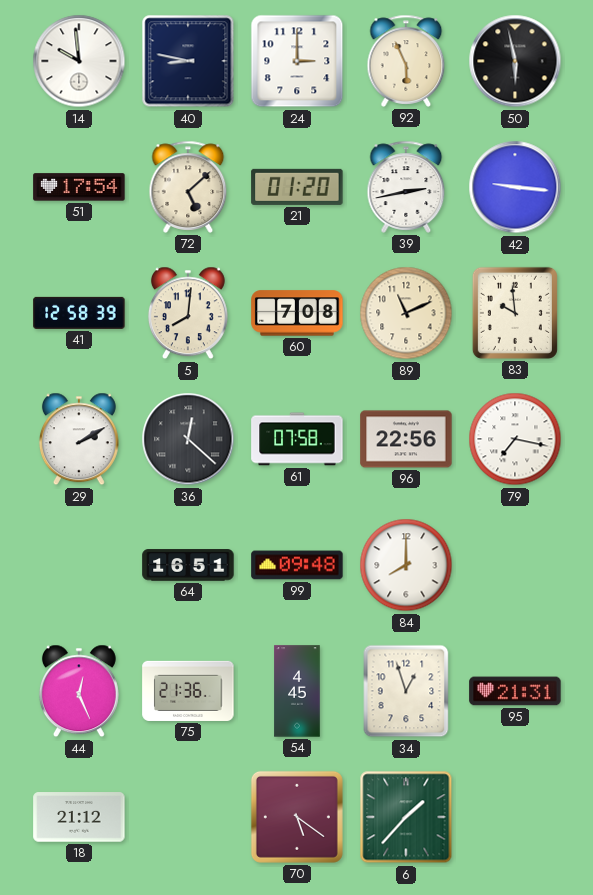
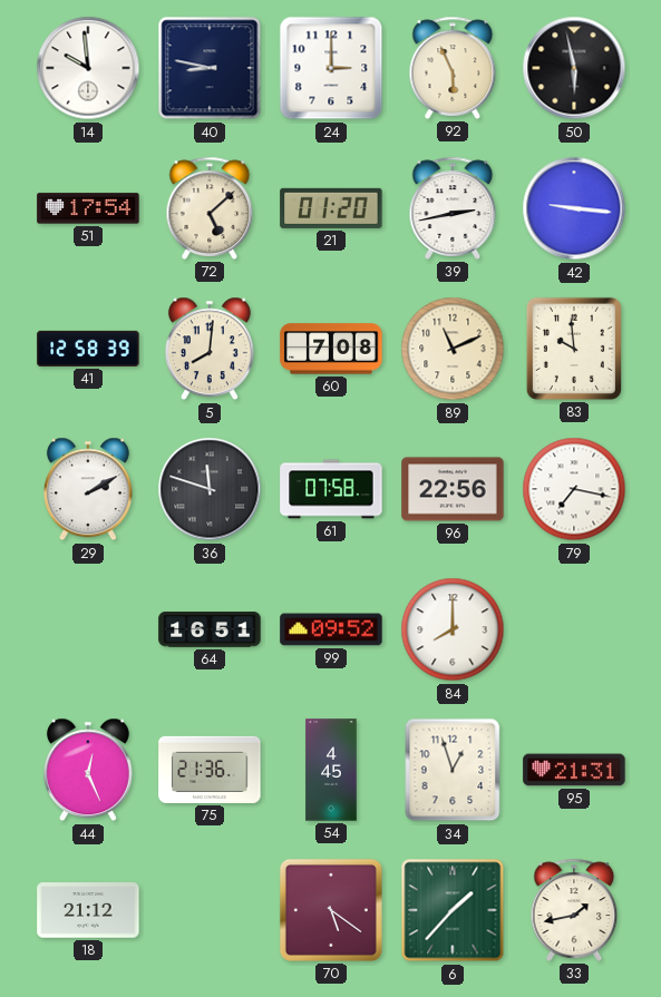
36: 12:22 -> 11:48 (210, 489)
99: 09:48 -> 09:52 (331, 629)
33: none -> 1:43 (574, 910)
